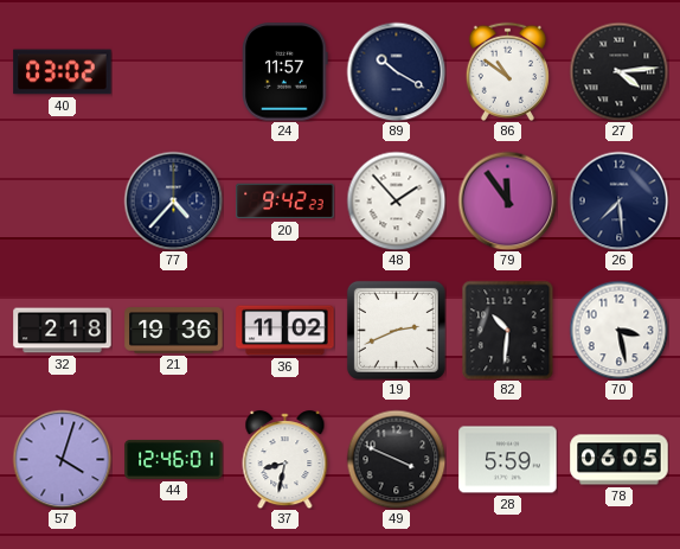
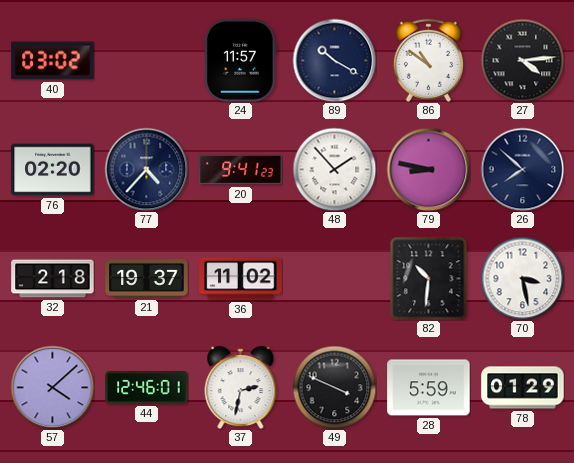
76: none -> 02:20 (53, 170)
20: 9:42 -> 9:41 (241, 170)
79: 11:54 -> 8:47 (428, 169)
26: 7:29 -> 7:52 (522, 169)
21: 19:36 -> 19:37 (147, 279)
19: 2:41 -> none (396, 330)
57: 4:03 -> 4:08 (52, 387)
37: 8:32 -> 2:32 (241, 388)
78: 06:05 -> 01:29 (523, 388)
